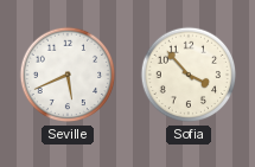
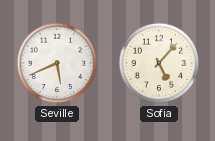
Sofia: 3:53 -> 5:07 (159, 63)
